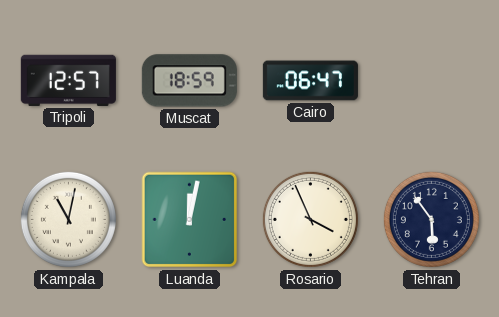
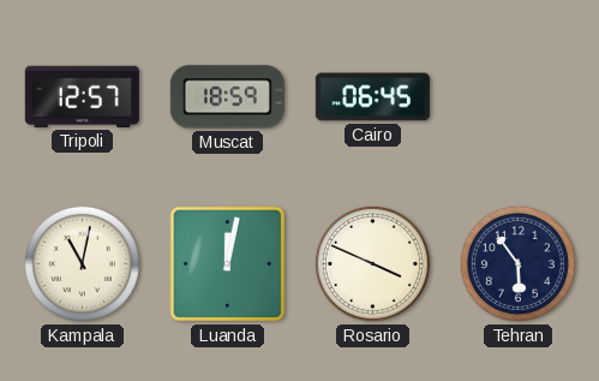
Cairo: 06:47 -> 06:45 (372, 97)
Rosario: 3:56 -> 3:49 (372, 263)
